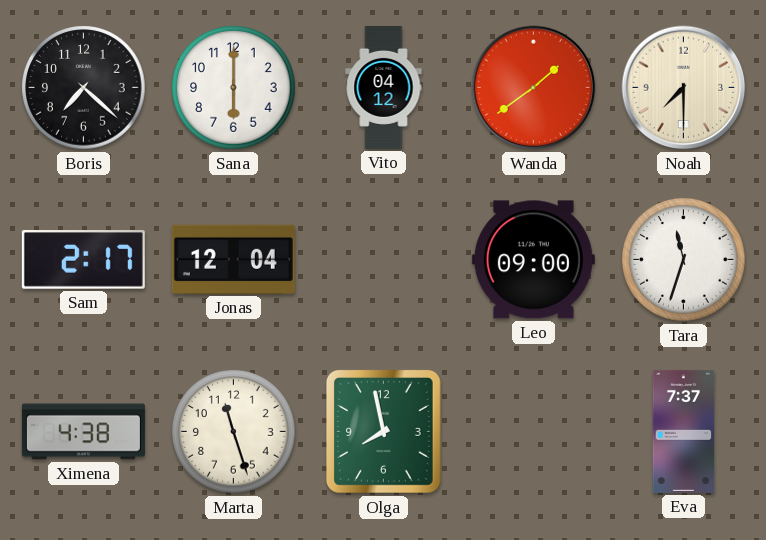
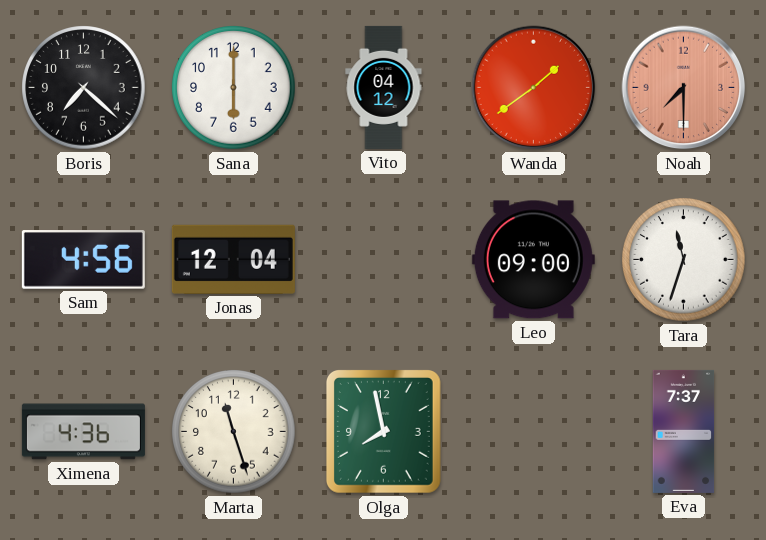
Noah dial: cream -> salmon (684, 88)
Sam: 2:17 -> 4:56 (83, 260)
Ximena: 4:38 -> 4:36 (83, 432)
